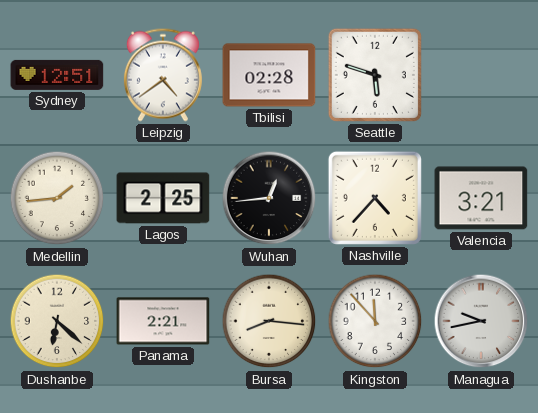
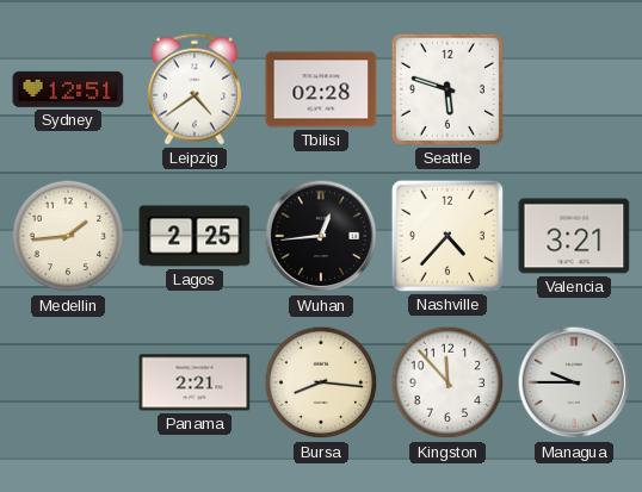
Dushanbe: 6:22 -> none (57, 321)
Managua: 9:43 -> 9:45 (574, 382)
